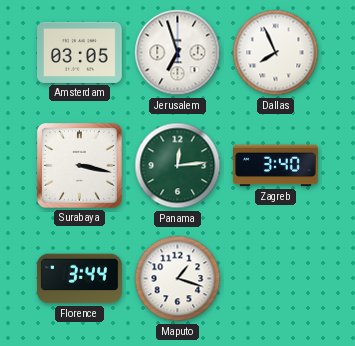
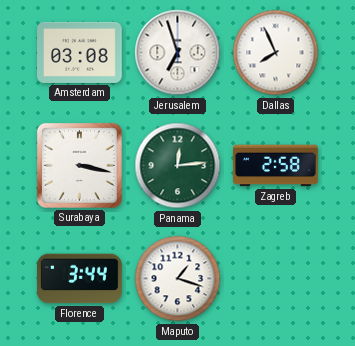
Amsterdam: 03:05 -> 03:08 (80, 52)
Zagreb: 3:40 -> 2:58 (276, 166)
